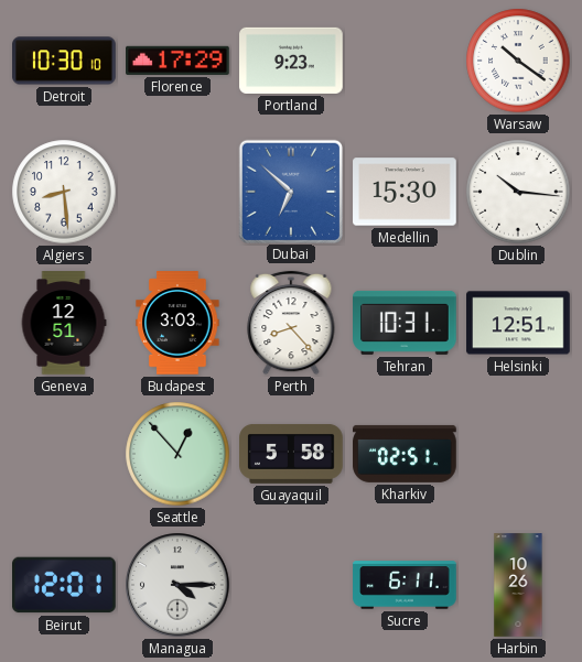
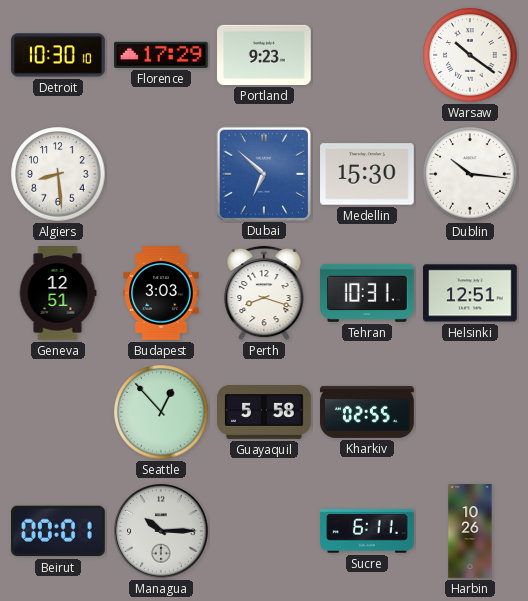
Perth: 8:23 -> 8:18 (264, 293)
Kharkiv: 02:51 -> 02:55 (367, 412)
Beirut: 12:01 -> 00:01 (59, 531)
Managua: 4:15 -> 10:15 (161, 531)
